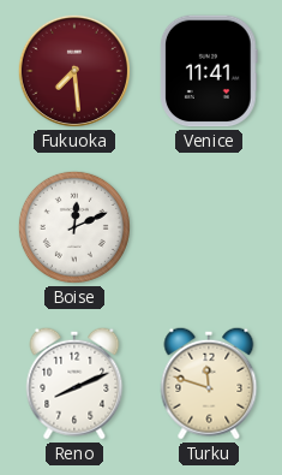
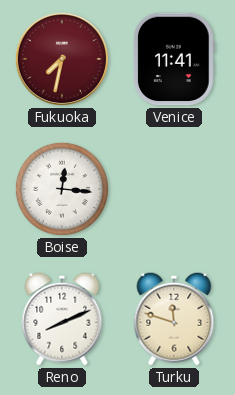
Fukuoka: 7:29 -> 7:32 (62, 59)
Boise: 12:11 -> 12:16 (62, 189)
